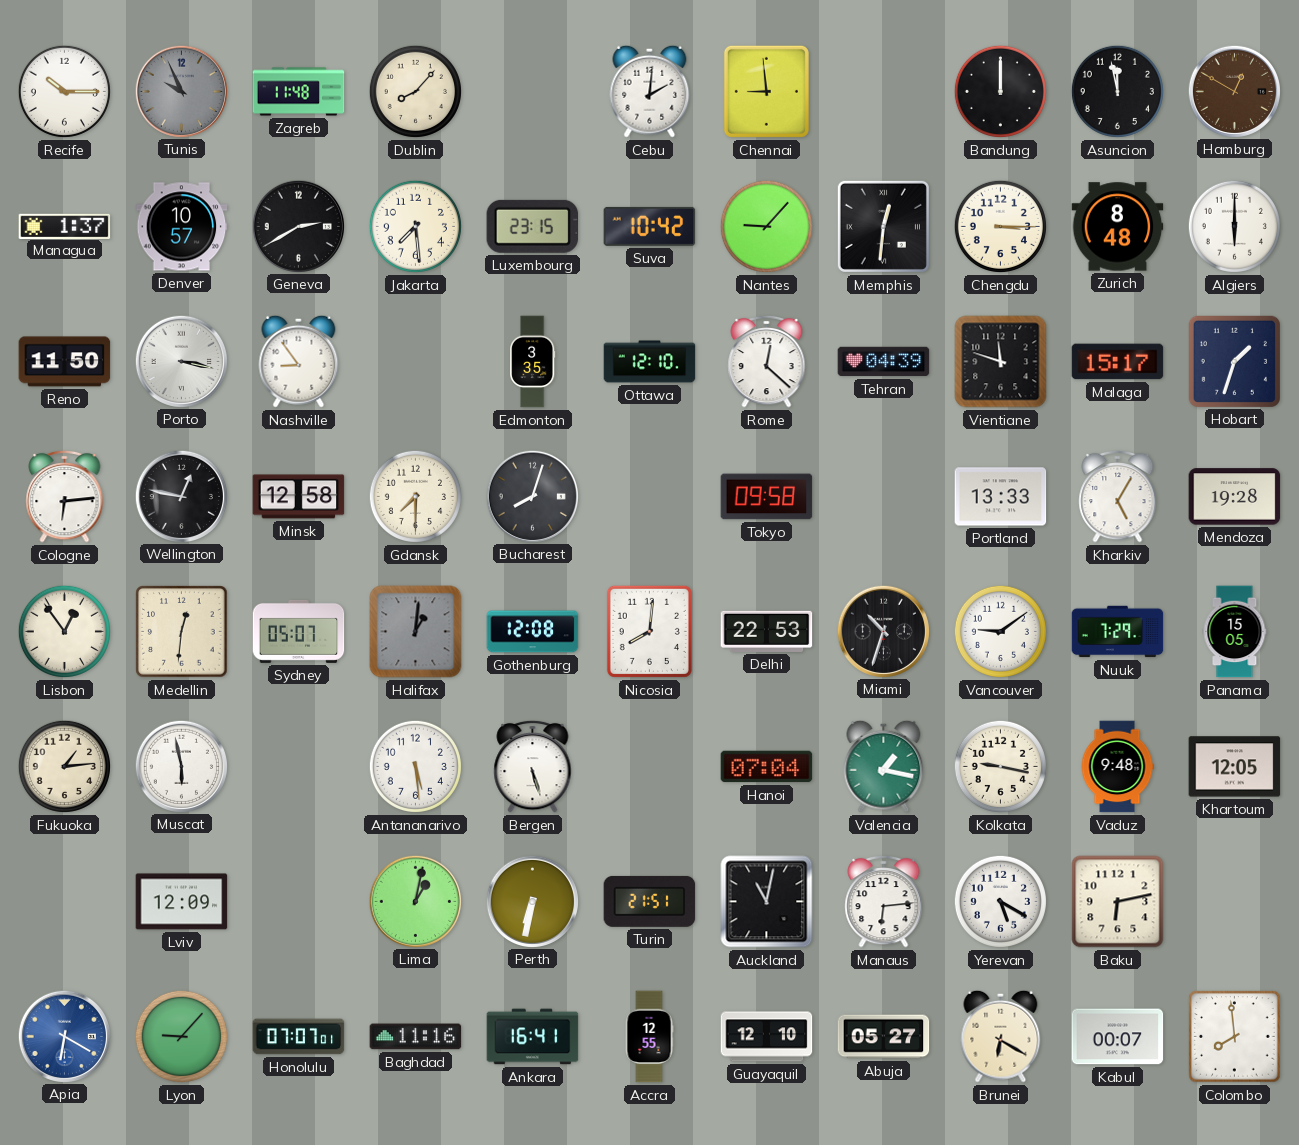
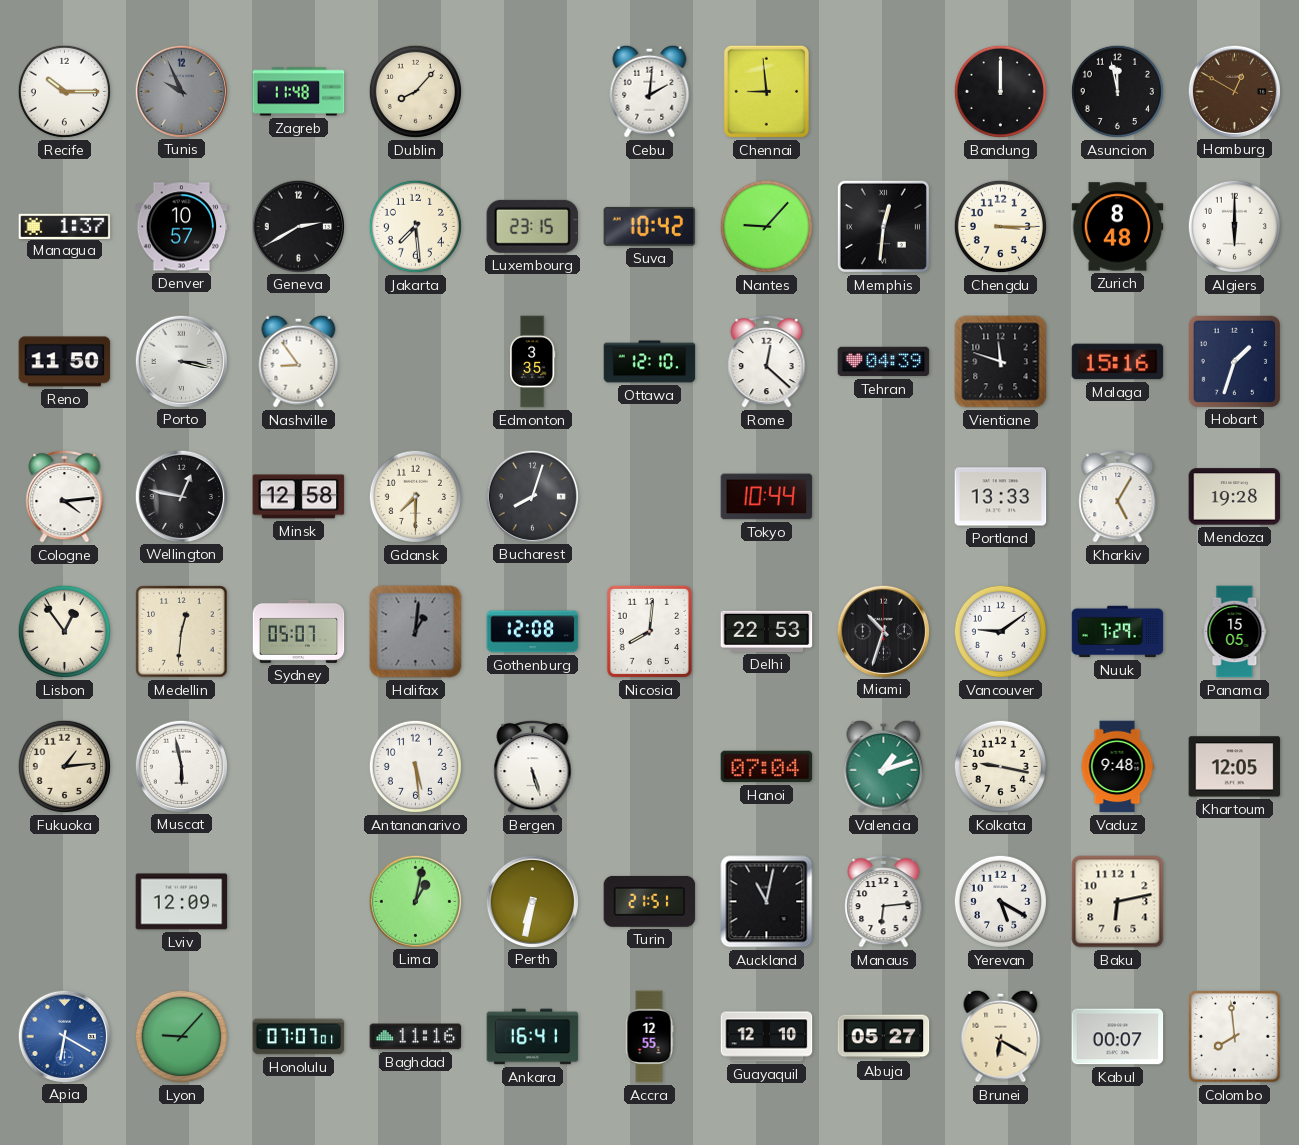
Malaga: 15:17 -> 15:16 (1118, 362)
Cologne: 6:14 -> 4:14 (65, 496)
Tokyo: 09:58 -> 10:44 (767, 497)
Valencia: 1:17 -> 1:12 (884, 766)
